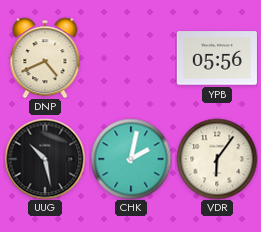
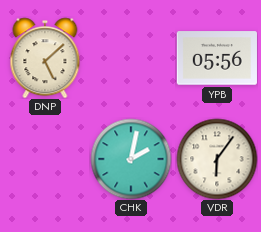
DNP: 4:41 -> 5:08 (45, 58)
UUG: 10:28 -> none (45, 159)
